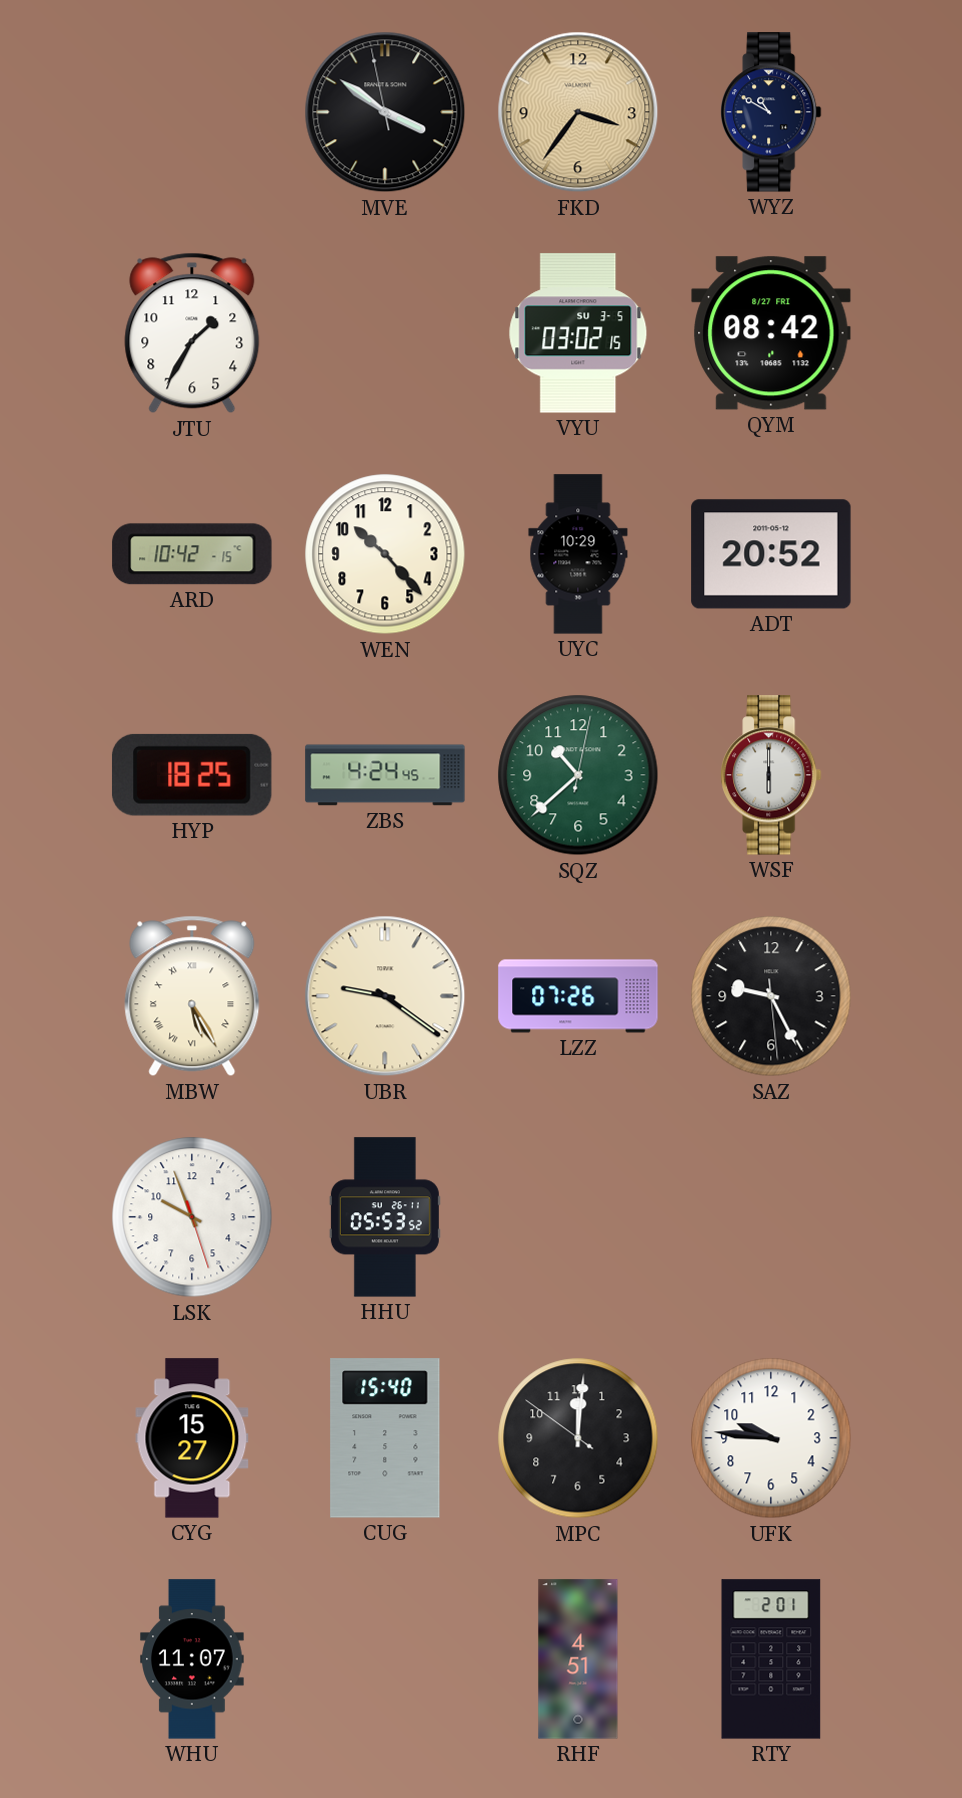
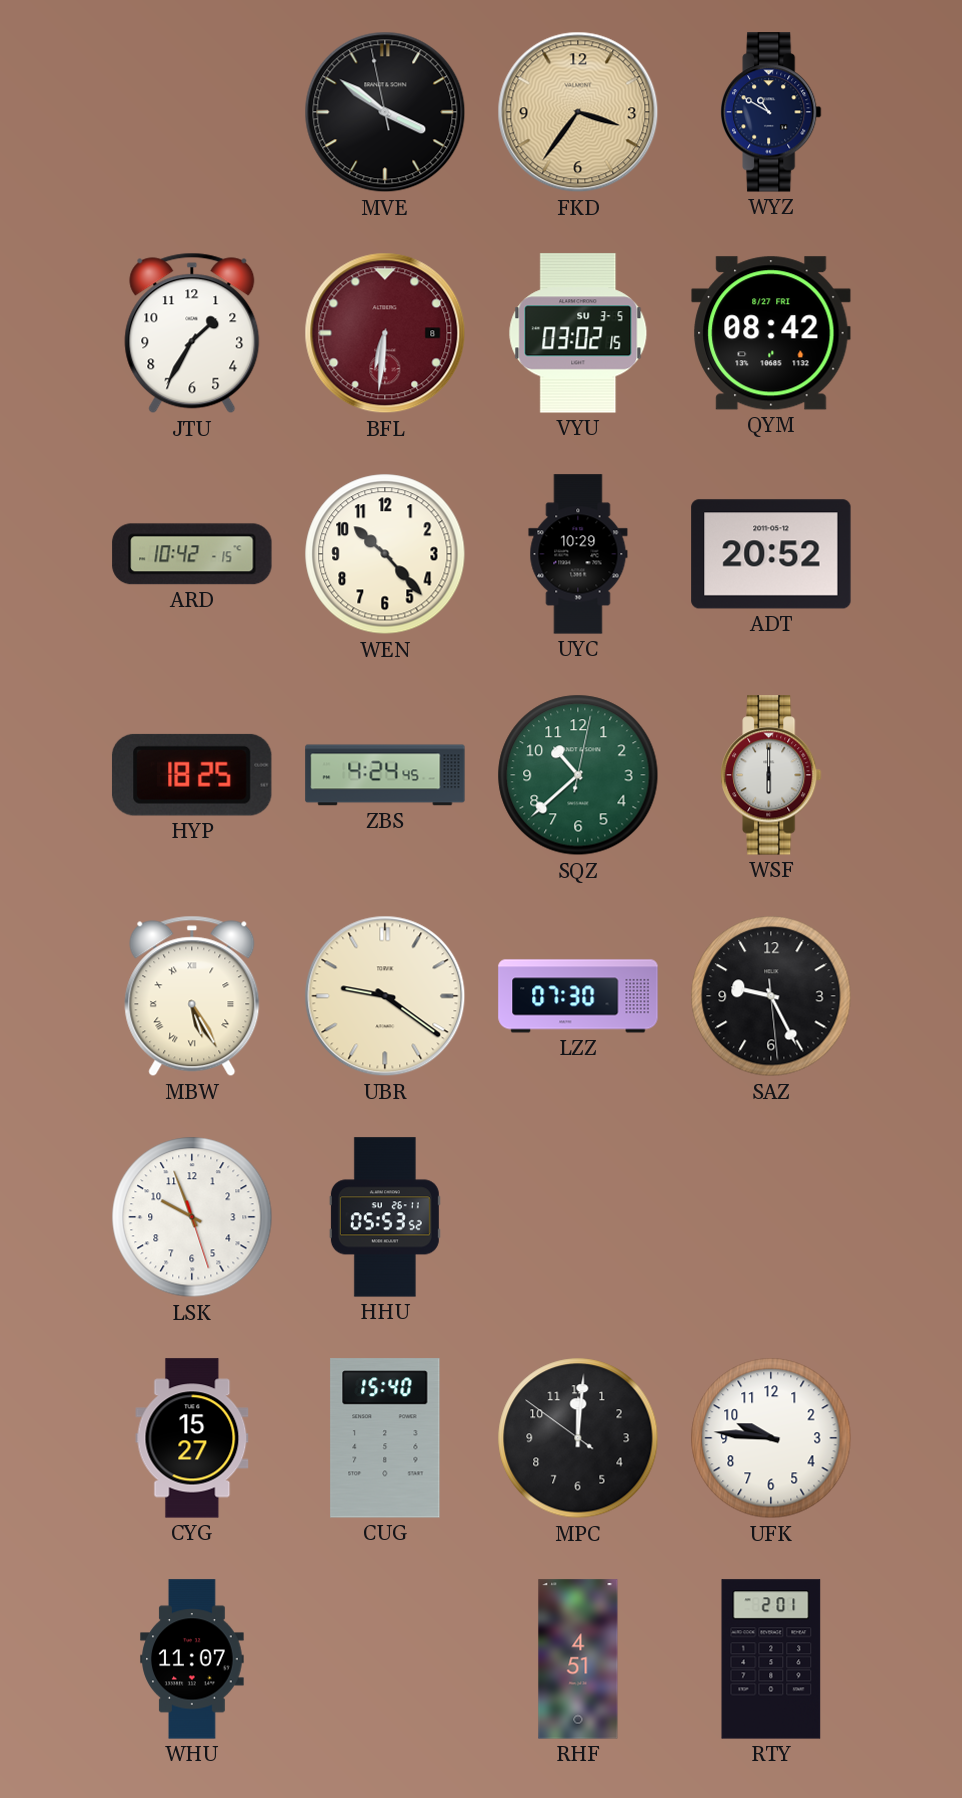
BFL: none -> 6:31 (385, 333)
LZZ: 07:26 -> 07:30 (578, 996)
